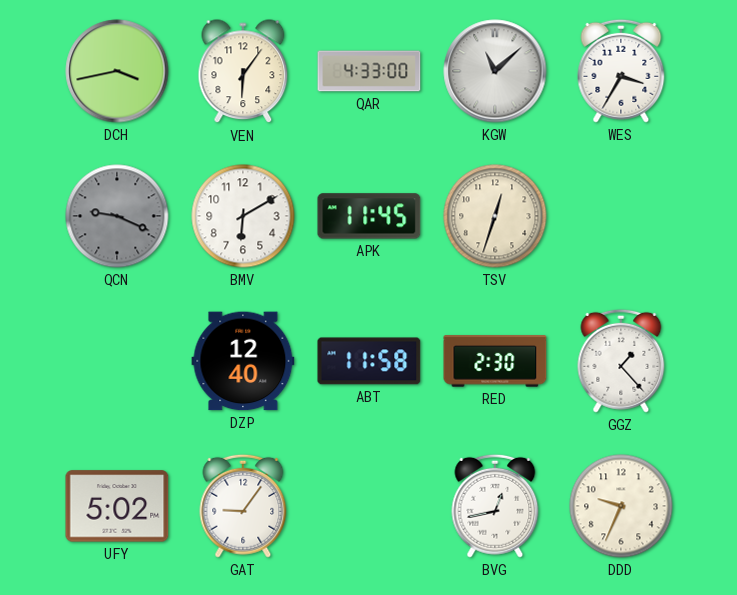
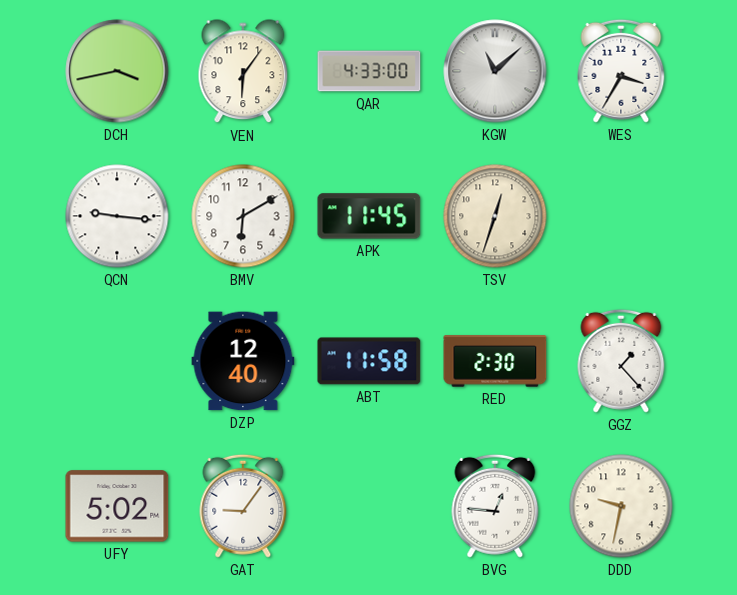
QCN: 9:19 -> 9:16 (117, 216)
QCN dial: grey -> white (117, 216)
BVG: 12:43 -> 12:46 (495, 506)
DDD: 9:34 -> 9:32 (621, 506)
